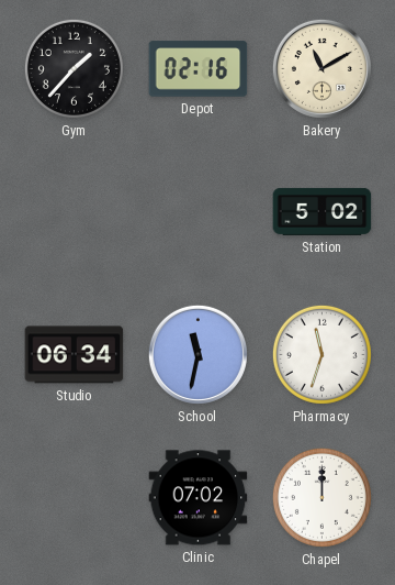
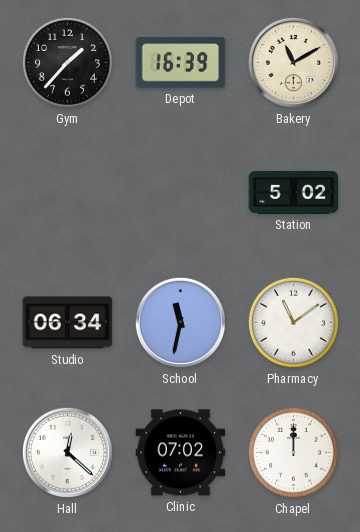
Depot: 02:16 -> 16:39 (181, 63)
Pharmacy: 11:33 -> 11:09 (293, 322)
Hall: none -> 12:22 (67, 452)
